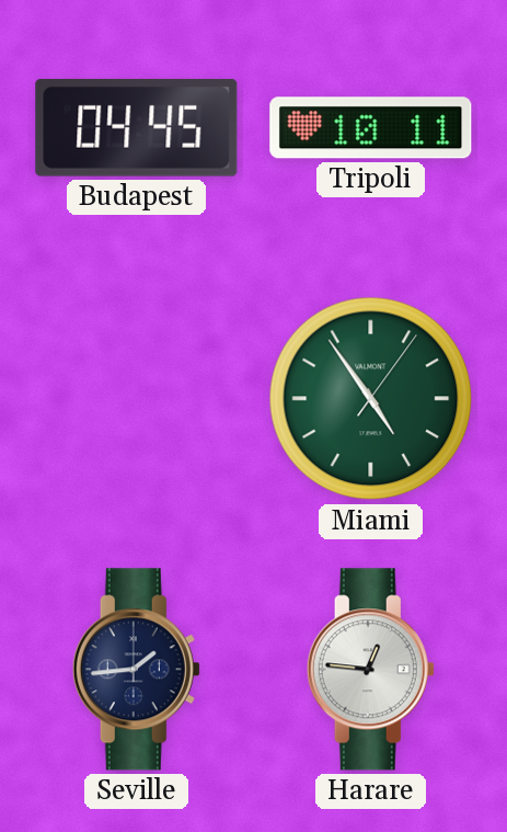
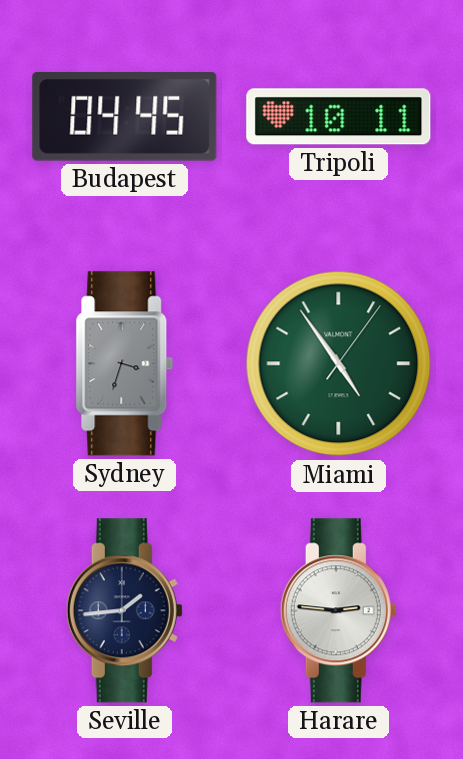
Sydney: none -> 3:33 (125, 364)
Harare: 12:46 -> 2:46 (338, 611)
